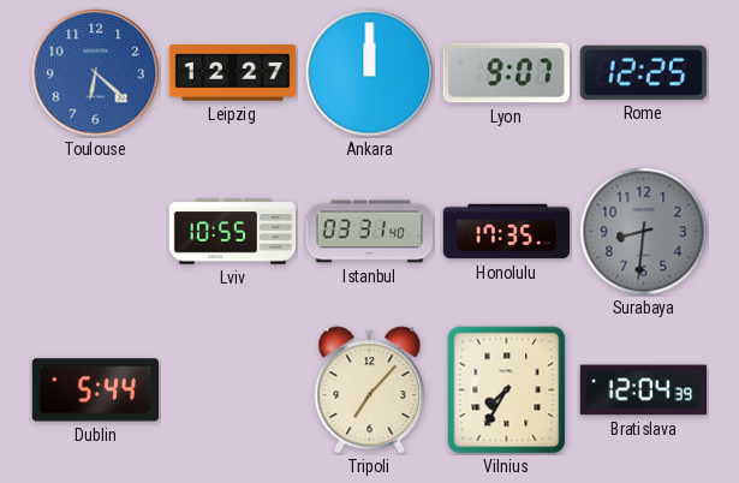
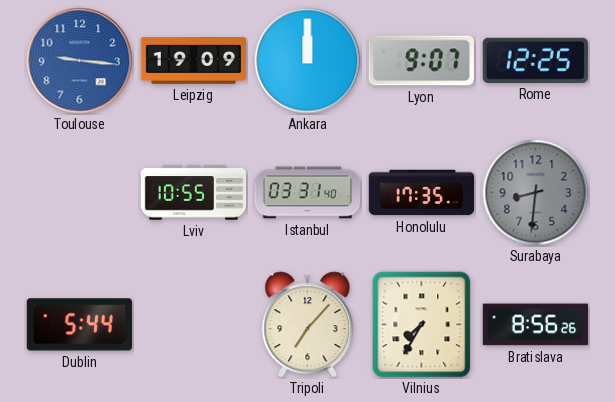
Toulouse: 6:22 -> 9:16 (80, 61)
Leipzig: 12:27 -> 19:09 (194, 61)
Bratislava: 12:04 -> 8:56 (535, 325)
